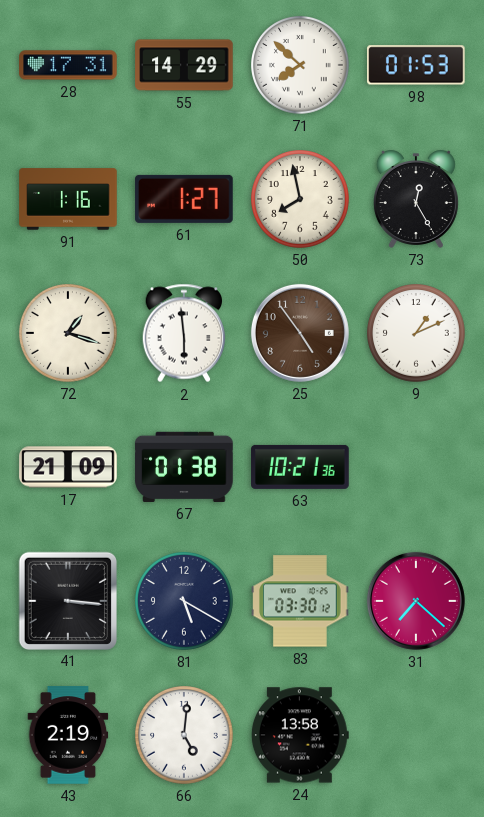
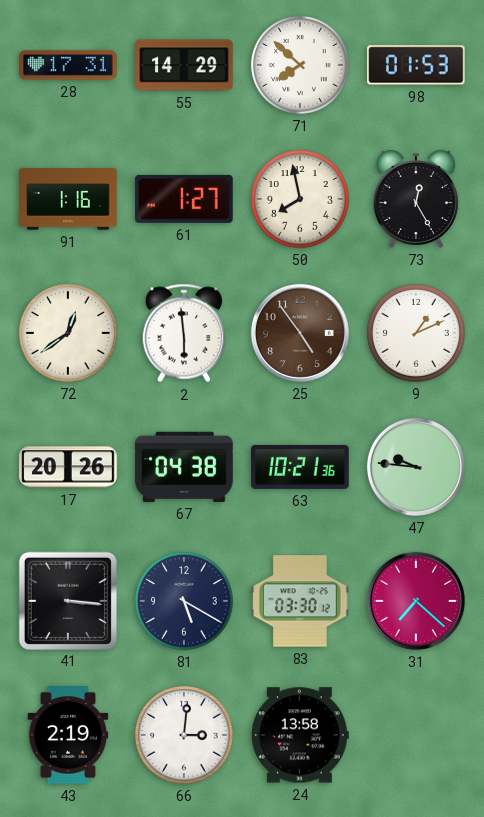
72: 1:18 -> 12:39 (69, 334)
17: 21:09 -> 20:26 (68, 467)
67: 01:38 -> 04:38 (184, 467)
47: none -> 9:46 (416, 467)
66: 5:01 -> 3:01 (185, 736)
